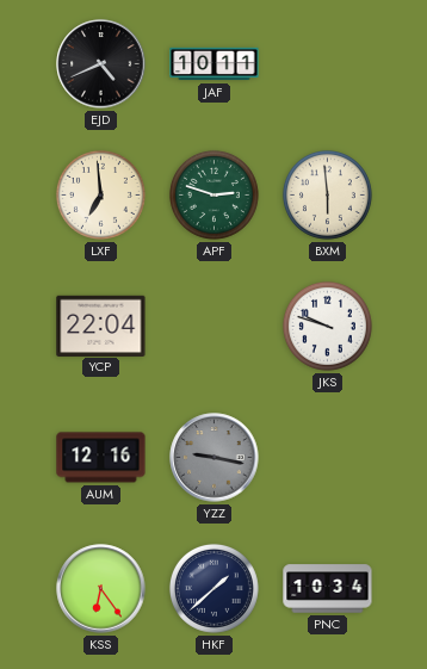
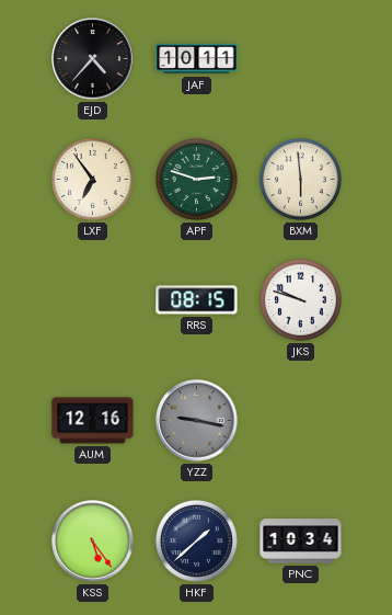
EJD: 4:41 -> 4:37 (93, 59)
LXF: 6:59 -> 6:54 (92, 179)
YCP: 22:04 -> none (101, 326)
RRS: none -> 08:15 (197, 300)
KSS: 6:24 -> 5:24 (93, 542)
